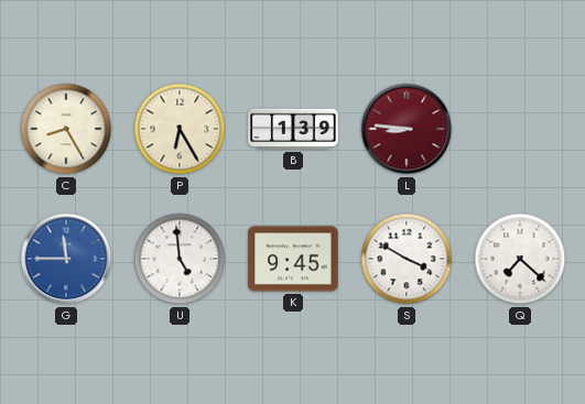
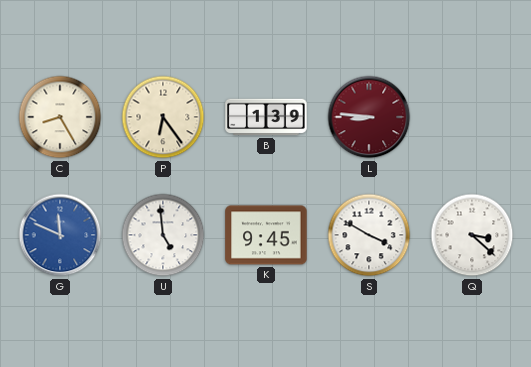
P: 6:25 -> 6:24 (163, 117)
G: 11:45 -> 11:49 (60, 235)
Q: 7:22 -> 3:22 (472, 235)
